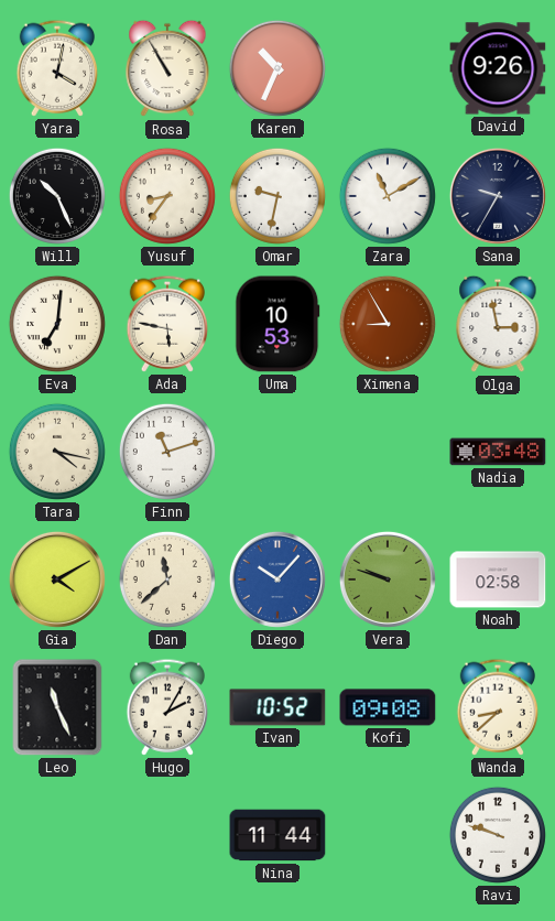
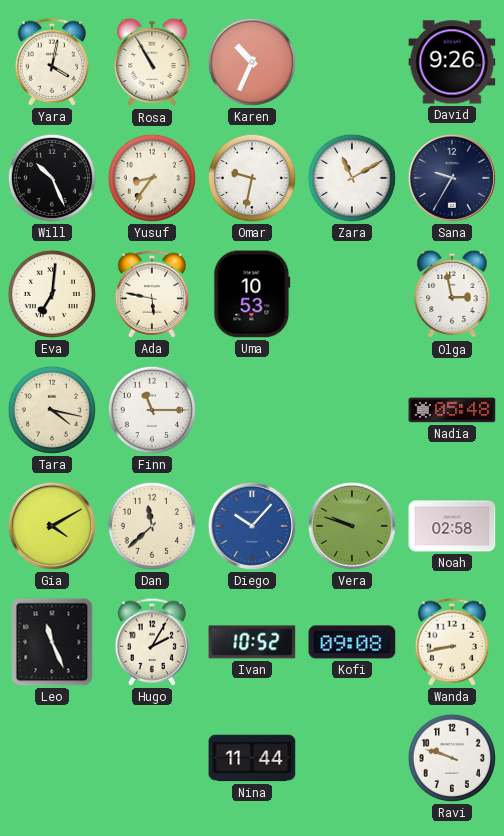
Ximena: 8:55 -> none (388, 324)
Finn: 11:12 -> 11:15 (152, 410)
Nadia: 03:48 -> 05:48 (452, 410)
Wanda: 8:38 -> 8:43 (452, 642)
